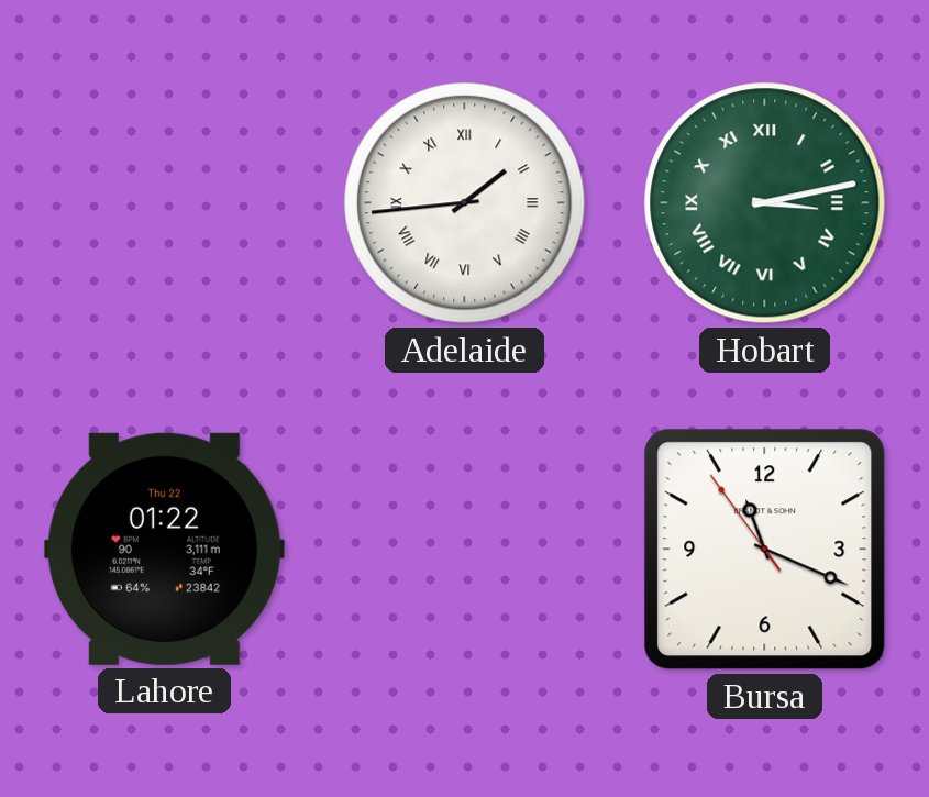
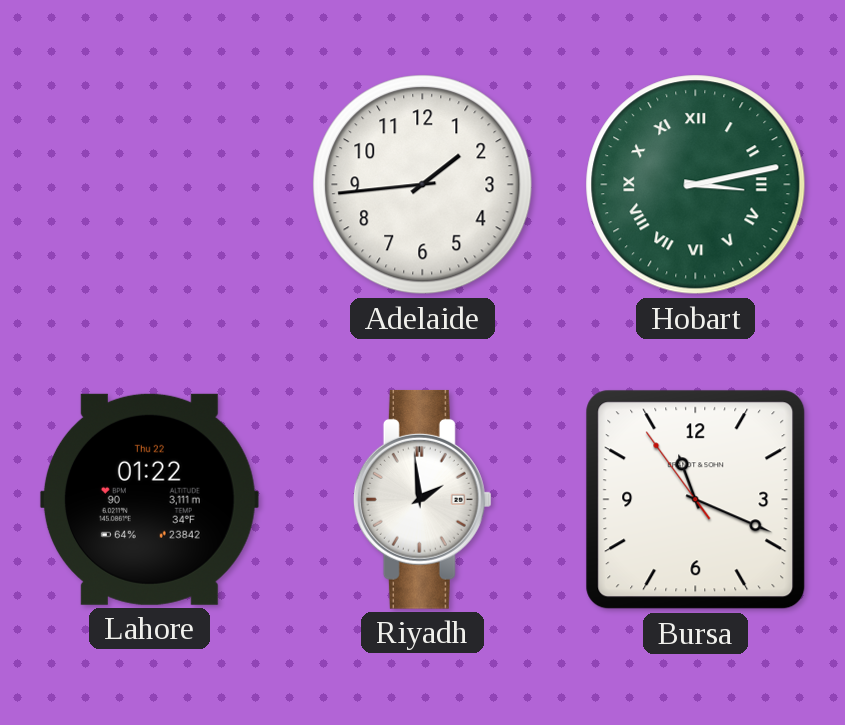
Adelaide numerals: Roman -> Arabic (423, 185)
Riyadh: none -> 1:59 (422, 499)
